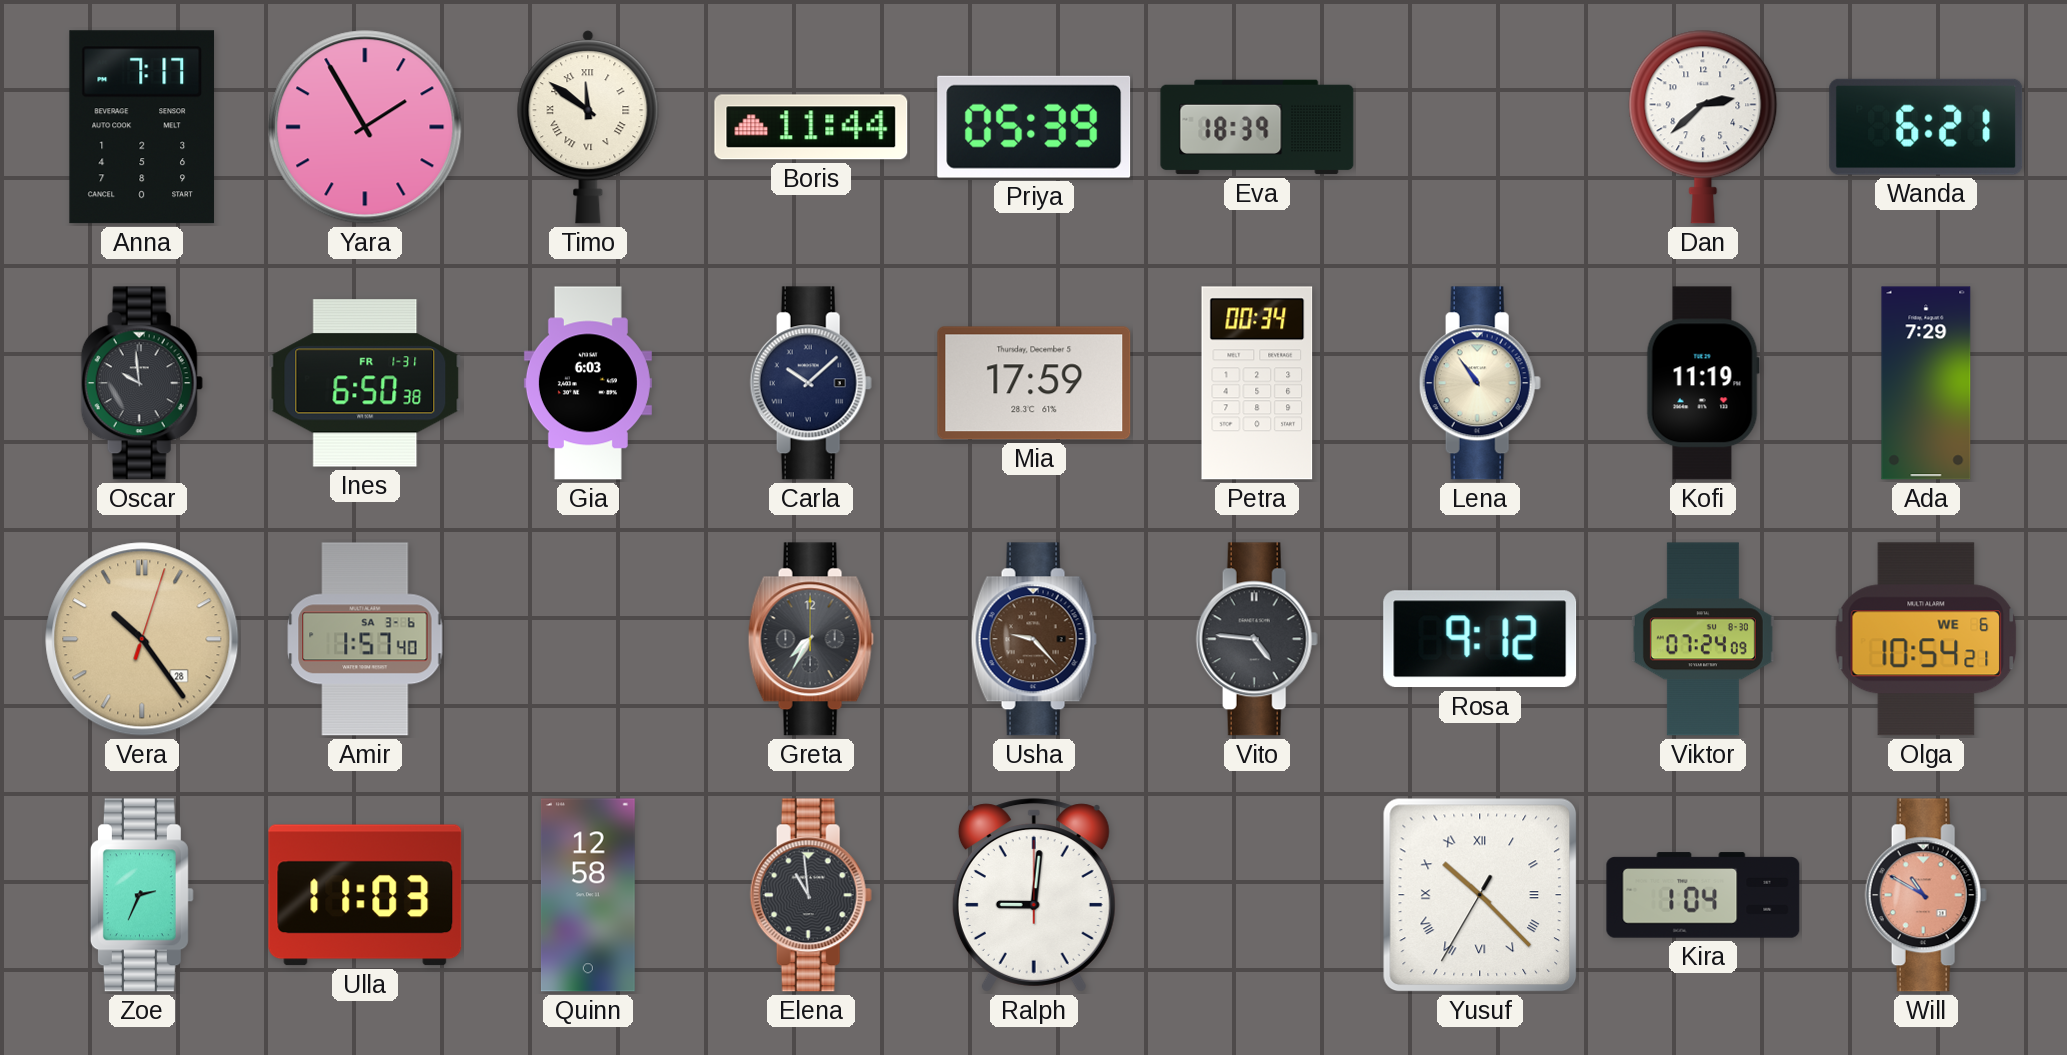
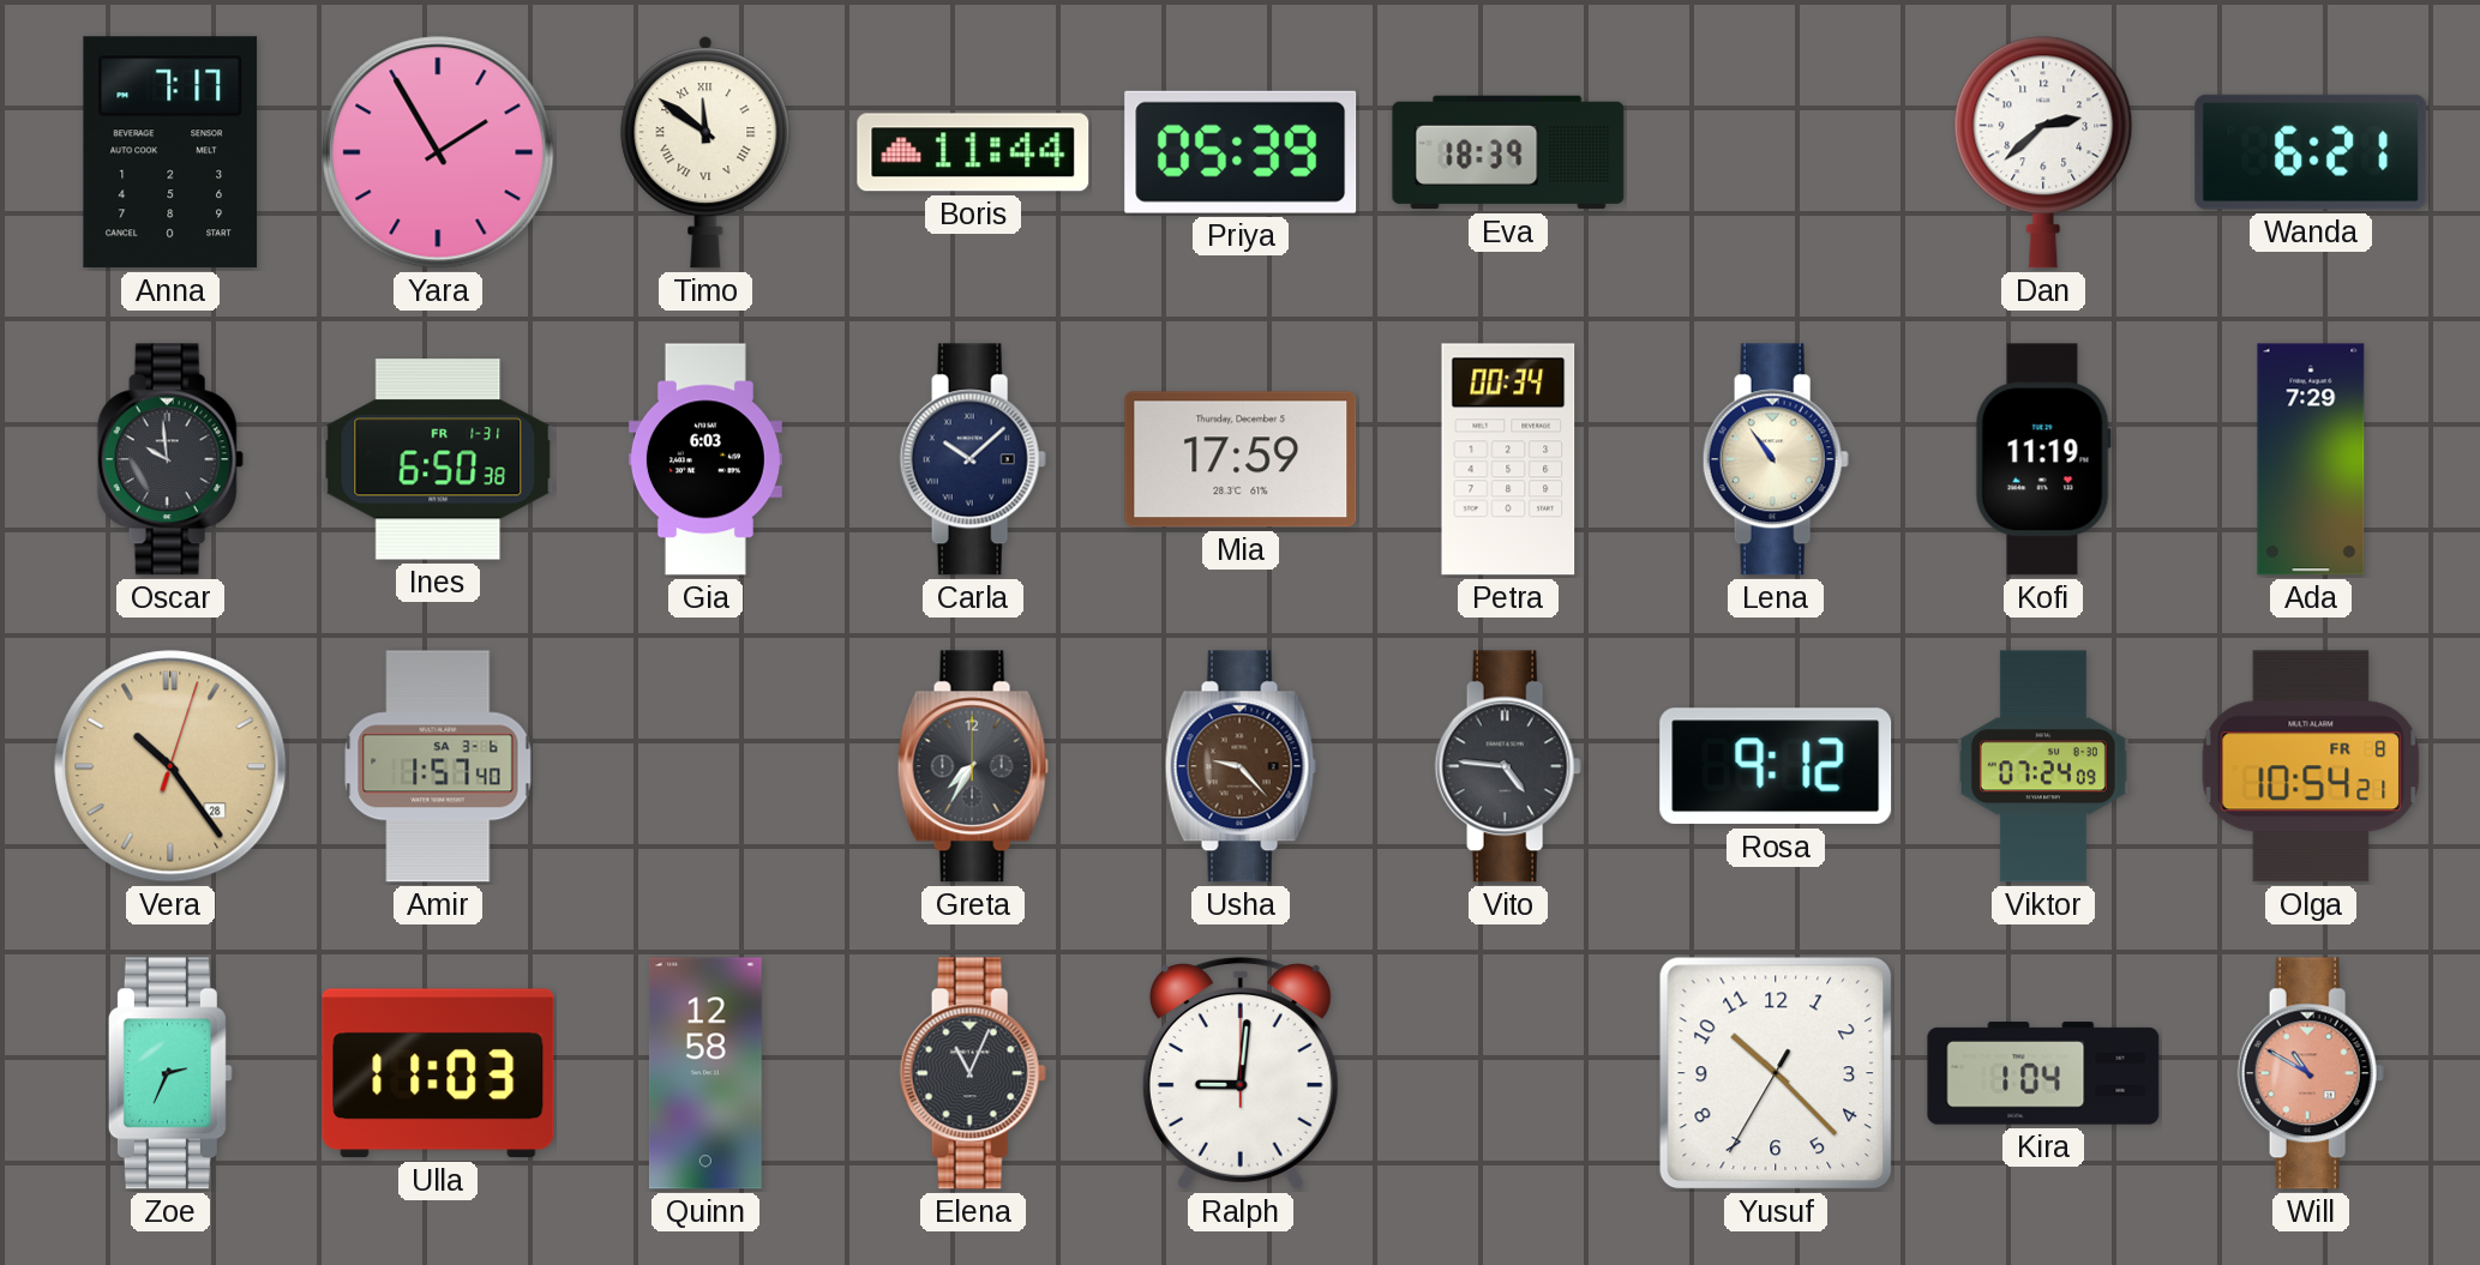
Olga date: WE 6 -> FR 8 (2311, 766)
Elena: 10:59 -> 11:04 (973, 1073)
Yusuf numerals: Roman -> Arabic (1776, 1073)
